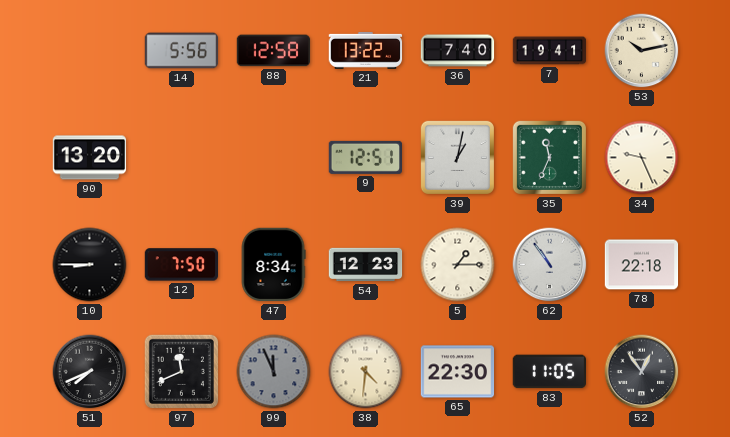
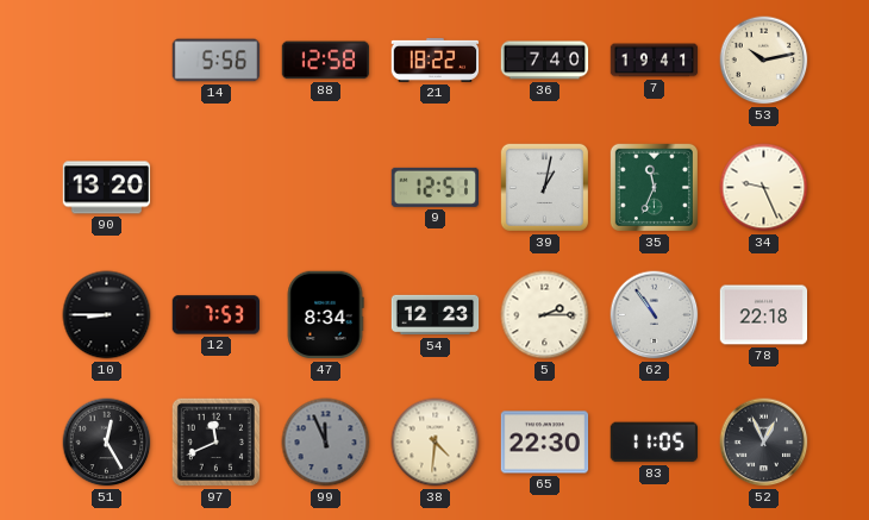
21: 13:22 -> 18:22 (436, 59)
12: 7:50 -> 7:53 (217, 315)
5: 1:15 -> 2:15 (545, 315)
51: 7:41 -> 12:25 (107, 443)
52: 12:54 -> 12:56 (764, 443)
